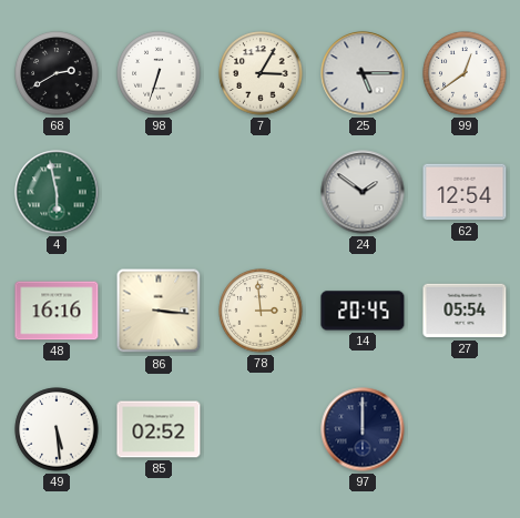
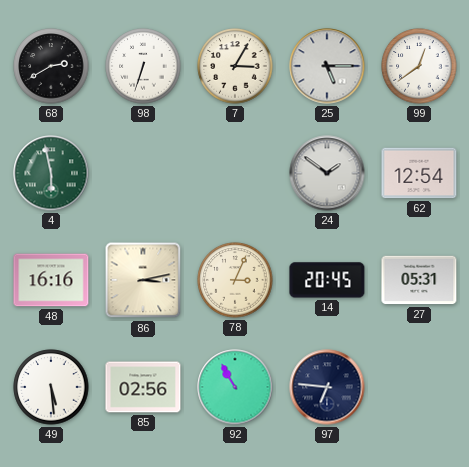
86: 3:16 -> 3:13 (143, 280)
78: 2:59 -> 3:04 (235, 280)
27: 05:54 -> 05:31 (419, 280)
85: 02:52 -> 02:56 (143, 387)
92: none -> 10:55 (235, 387)
97: 12:00 -> 6:46 (327, 387)
